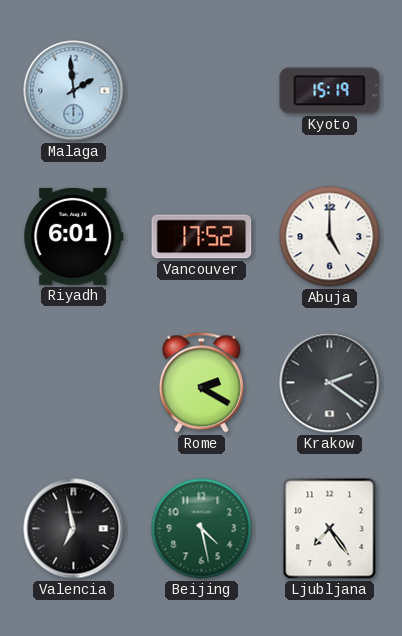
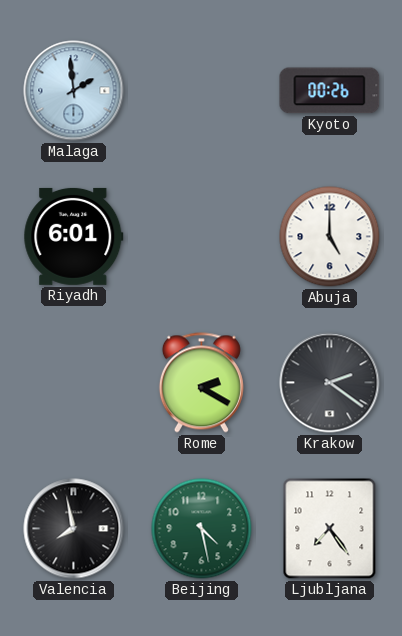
Kyoto: 15:19 -> 00:26 (330, 91)
Vancouver: 17:52 -> none (202, 237)
Valencia: 6:58 -> 7:58 (74, 529)
